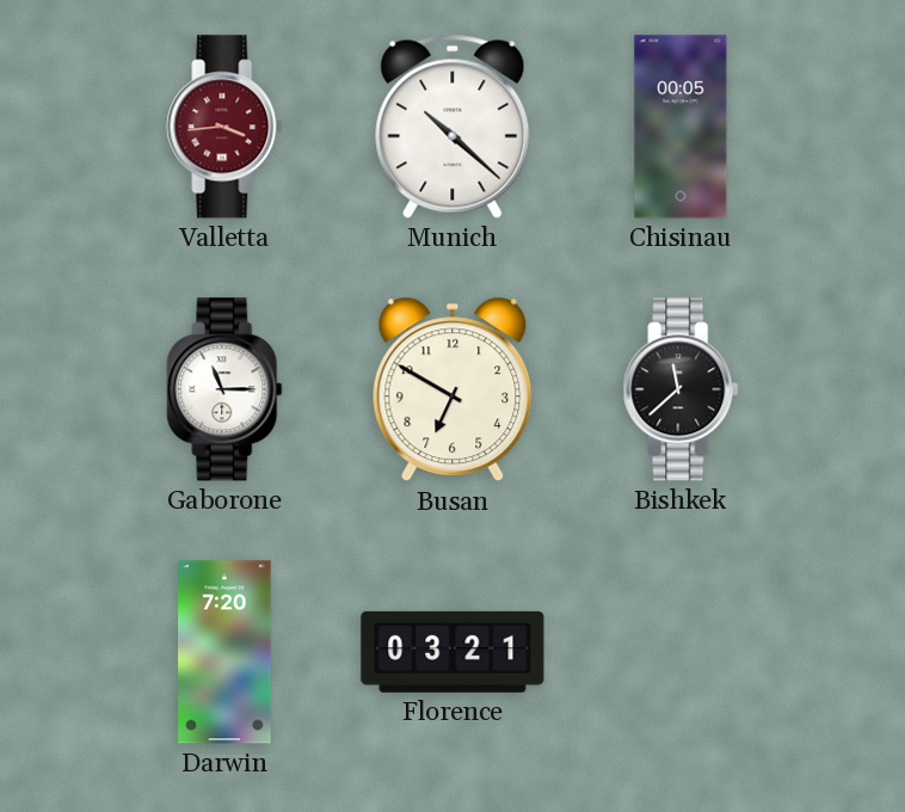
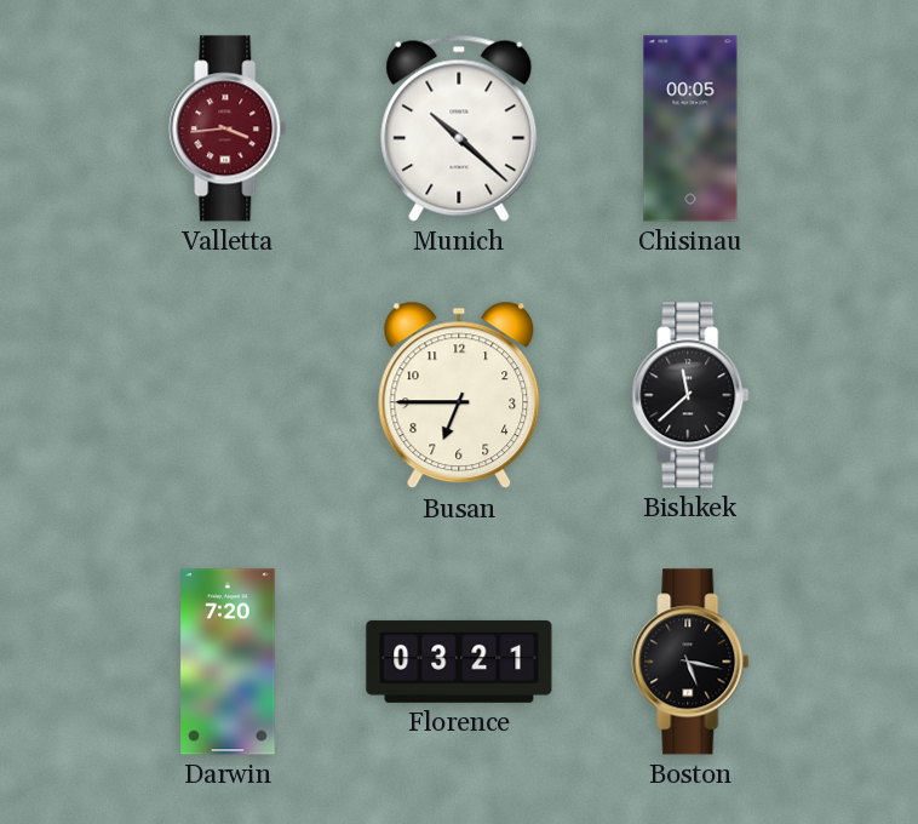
Gaborone: 11:15 -> none (224, 389)
Busan: 6:50 -> 6:45 (459, 395)
Boston: none -> 5:17 (690, 662)
